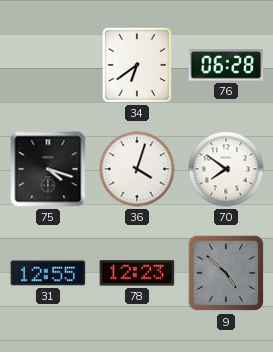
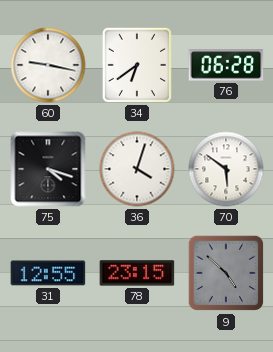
60: none -> 9:17 (48, 65)
70: 7:51 -> 5:51 (226, 169)
78: 12:23 -> 23:15 (137, 273)
